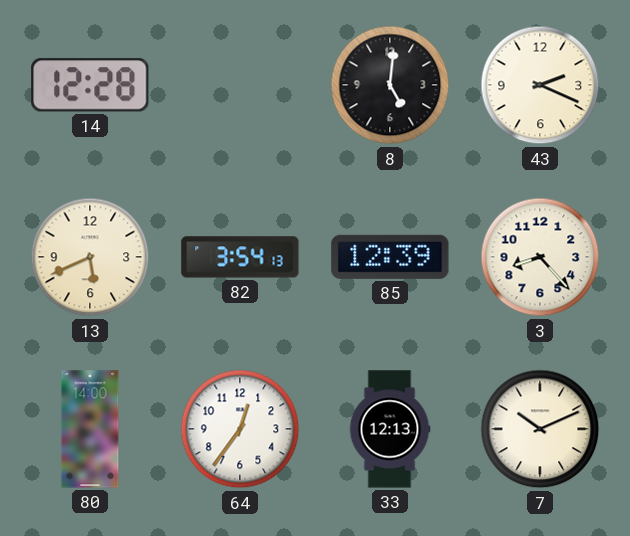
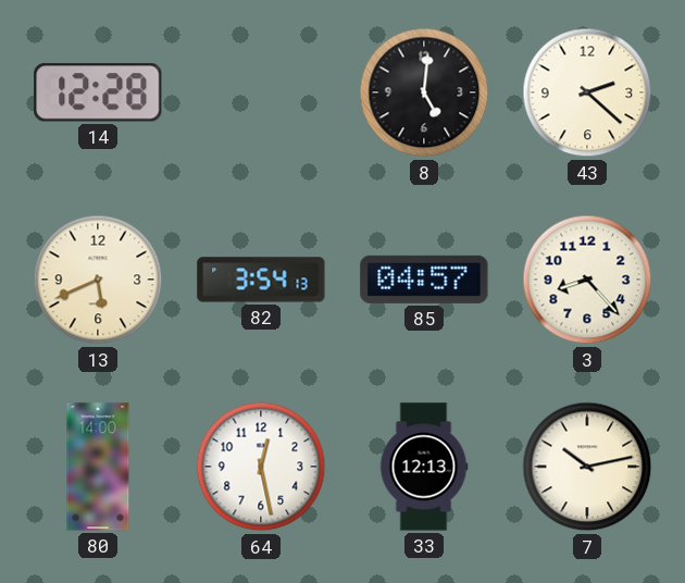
43: 2:19 -> 2:22 (587, 92)
85: 12:39 -> 04:57 (424, 280)
64: 12:36 -> 12:28 (261, 467)
7: 10:11 -> 10:13 (587, 467)
